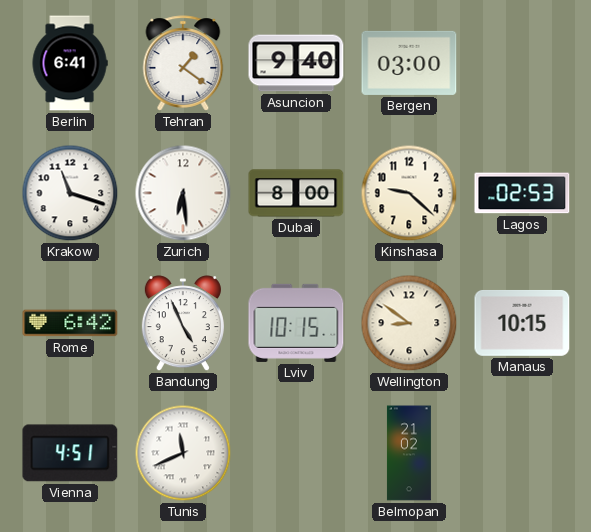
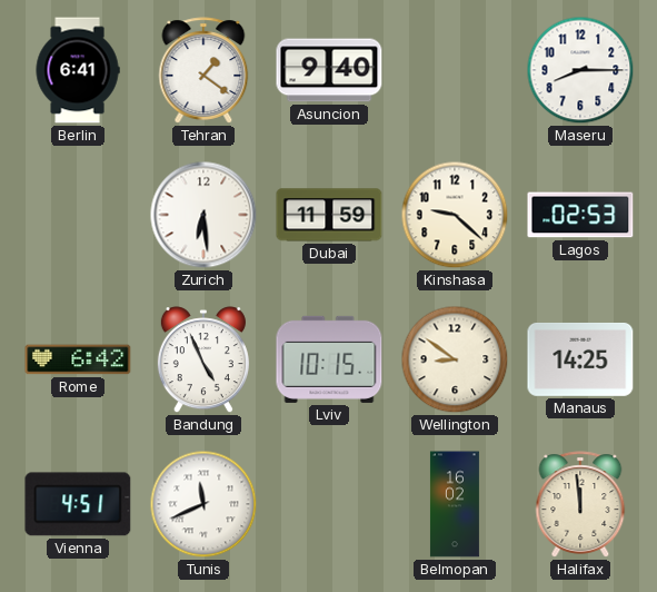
Bergen: 03:00 -> none (409, 63)
Maseru: none -> 8:15 (580, 70)
Krakow: 11:18 -> none (70, 193)
Dubai: 8:00 -> 11:59 (329, 215)
Manaus: 10:15 -> 14:25 (580, 359)
Belmopan: 21:02 -> 16:02 (455, 504)
Halifax: none -> 11:59 (580, 504)
